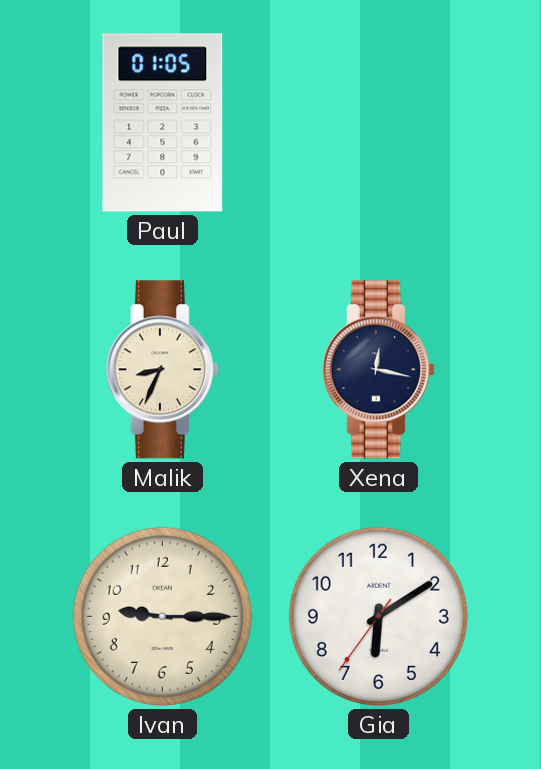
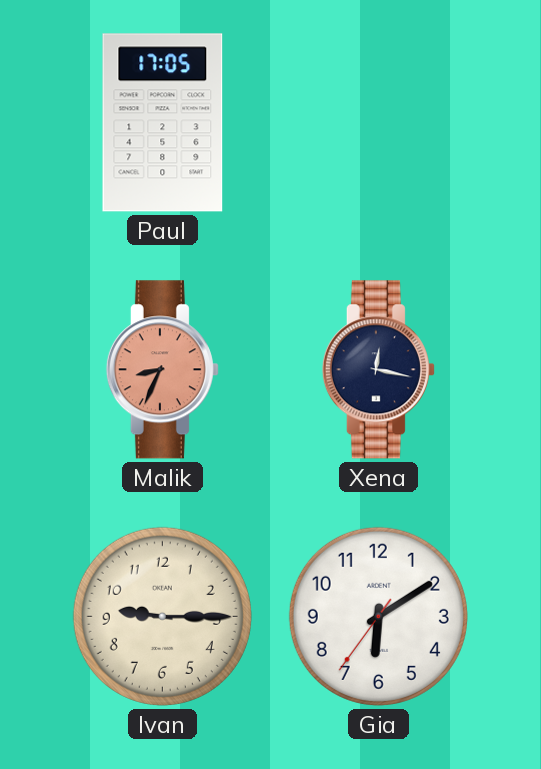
Paul: 01:05 -> 17:05 (163, 123)
Malik dial: cream -> salmon (162, 370)
